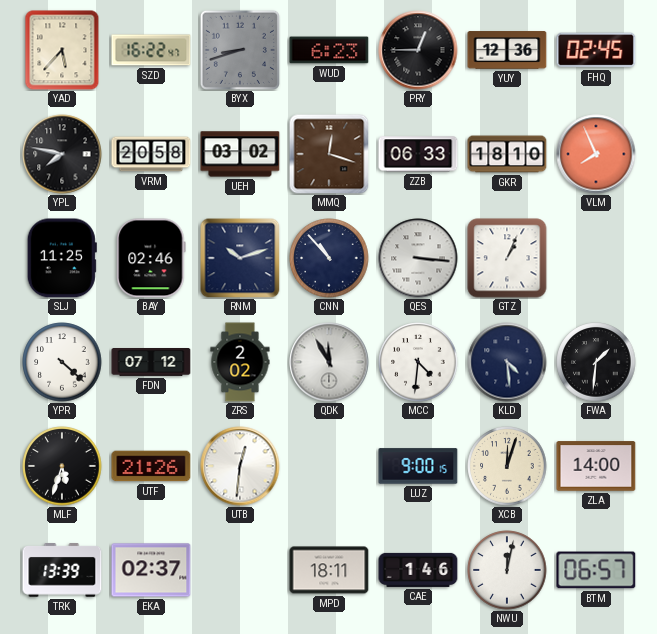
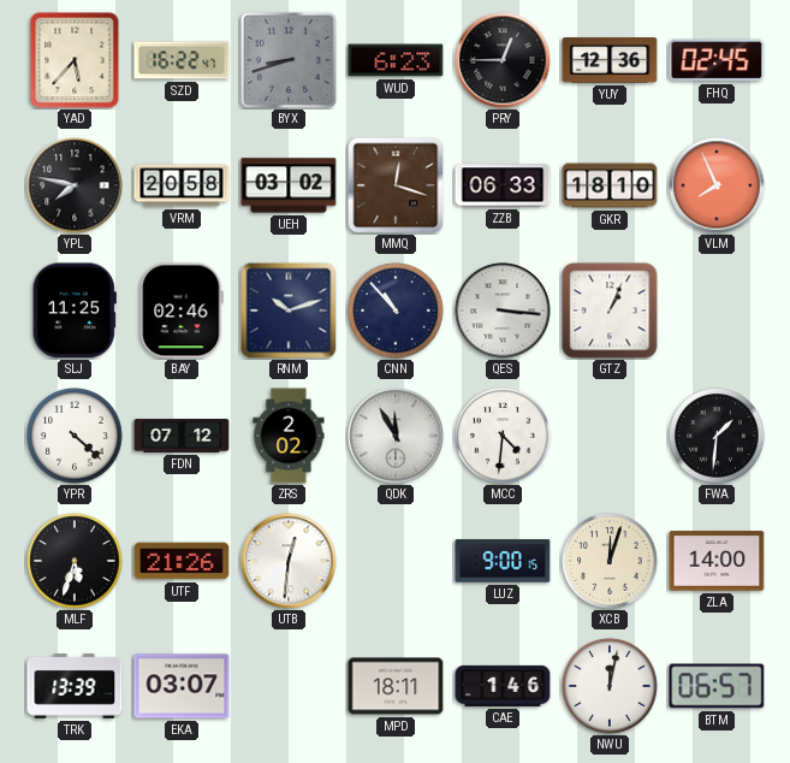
KLD: 4:29 -> none (507, 362)
EKA: 02:37 -> 03:07 (182, 686)
